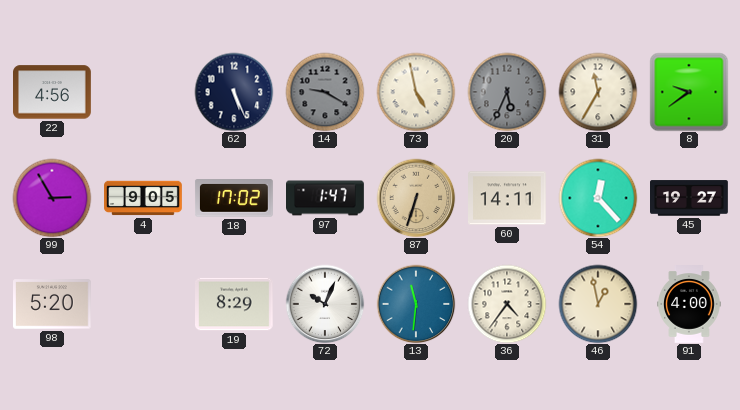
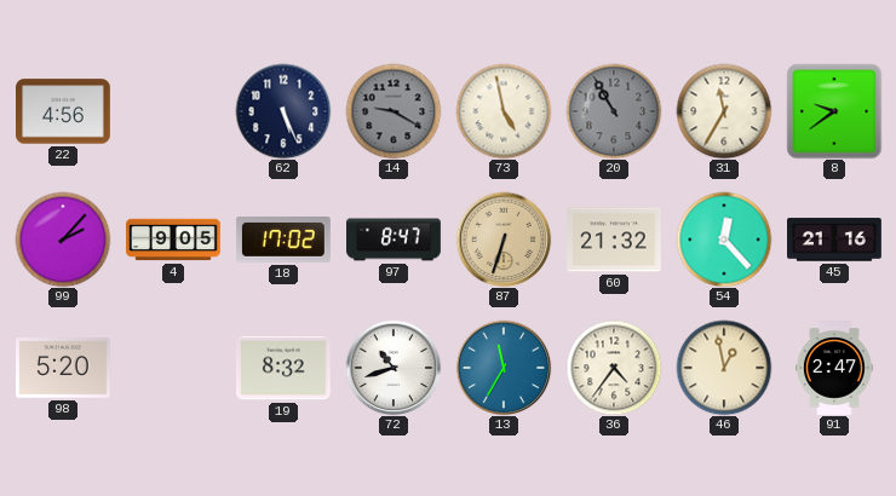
20: 5:34 -> 10:55 (614, 111)
99: 2:55 -> 2:07 (63, 240)
97: 1:47 -> 8:47 (395, 240)
60: 14:11 -> 21:32 (615, 240)
45: 19:27 -> 21:16 (835, 240)
19: 8:29 -> 8:32 (285, 368)
72: 10:04 -> 10:42 (394, 368)
13: 11:31 -> 11:35 (504, 368)
91: 4:00 -> 2:47 (834, 368)
